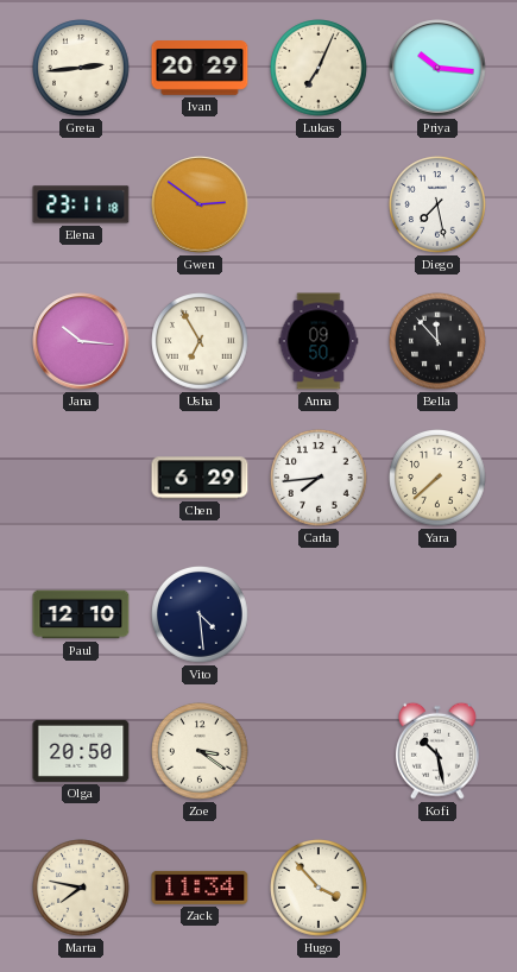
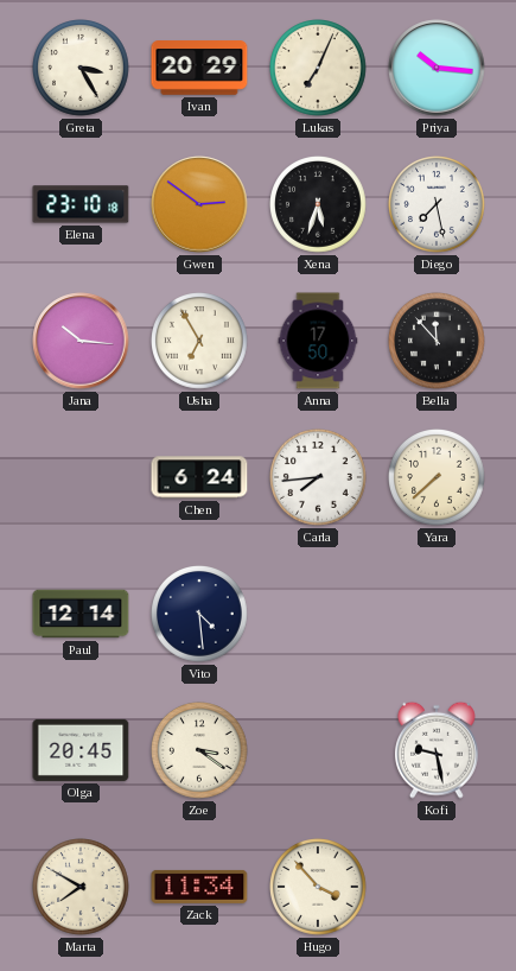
Greta: 2:44 -> 3:25 (82, 69)
Elena: 23:11 -> 23:10 (81, 204)
Xena: none -> 5:33 (319, 205)
Anna: 09:50 -> 17:50 (318, 341)
Chen: 6:29 -> 6:24 (199, 477)
Paul: 12:10 -> 12:14 (81, 614)
Olga: 20:50 -> 20:45 (81, 750)
Kofi: 10:28 -> 9:28 (437, 750)
Marta: 7:47 -> 7:50 (82, 888)
